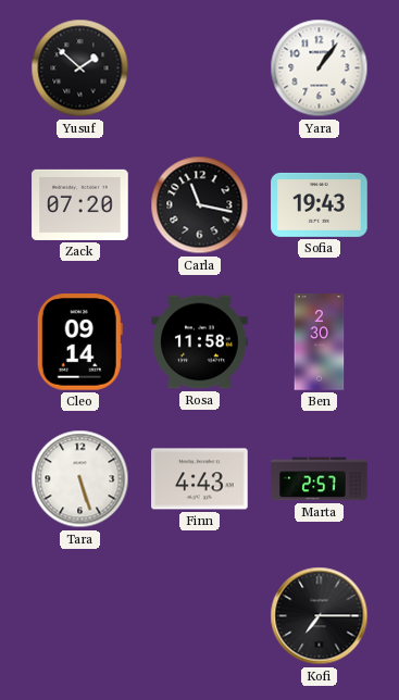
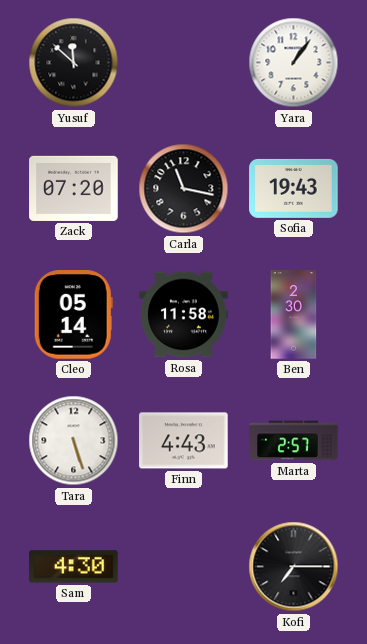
Yusuf: 1:52 -> 11:52 (74, 63)
Cleo: 09:14 -> 05:14 (73, 315)
Sam: none -> 4:30 (74, 567)
